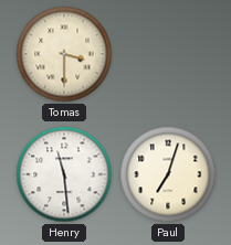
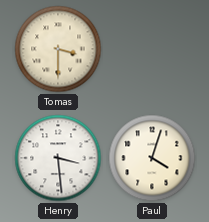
Henry: 11:29 -> 3:29 (58, 158)
Paul: 7:03 -> 4:03 (152, 158)
